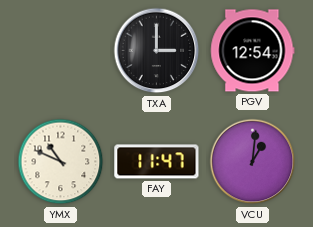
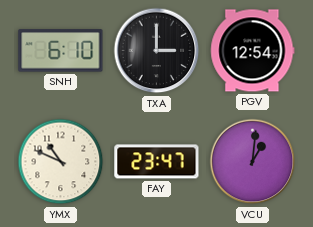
SNH: none -> 6:10 (61, 51)
FAY: 11:47 -> 23:47 (157, 162)
